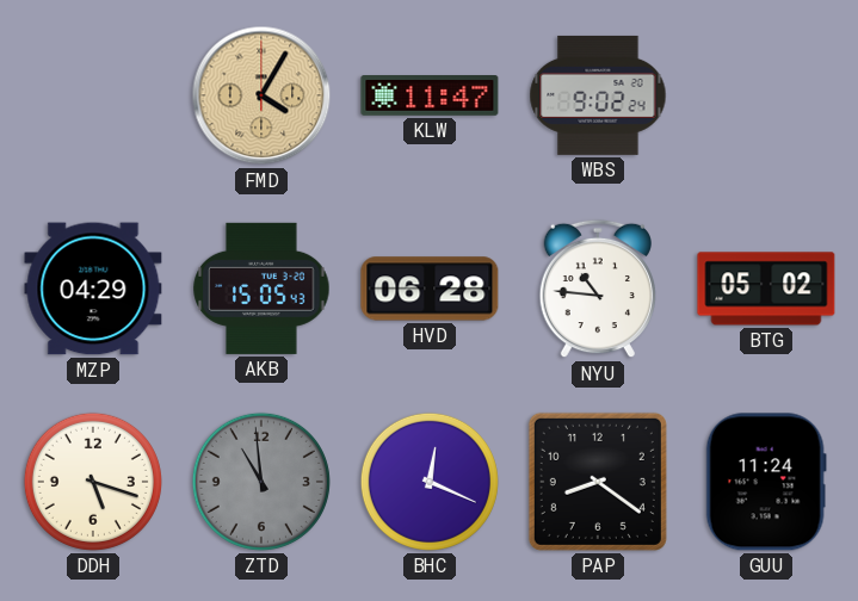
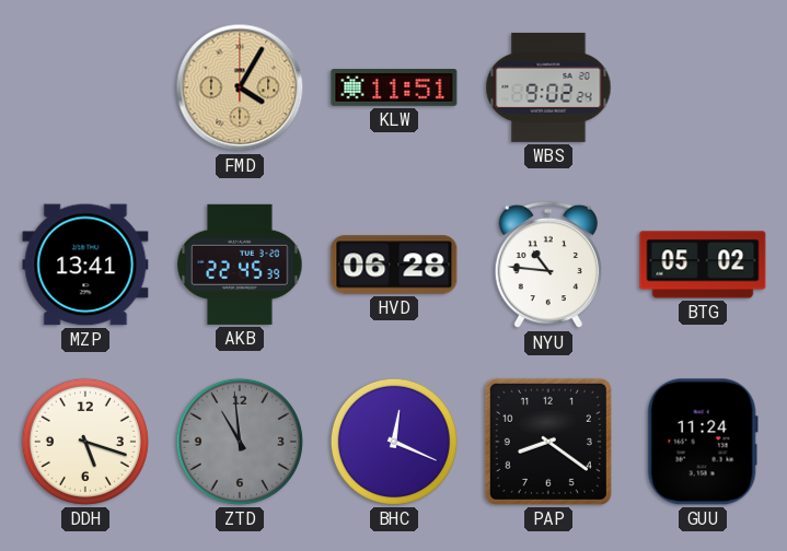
KLW: 11:47 -> 11:51 (394, 89)
MZP: 04:29 -> 13:41 (85, 265)
AKB: 15:05 -> 22:45 (240, 265)
